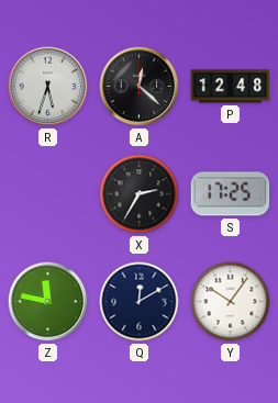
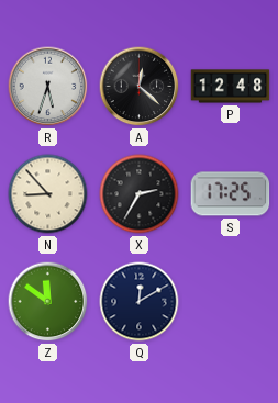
N: none -> 8:53 (48, 194)
Z: 11:47 -> 11:51 (48, 302)
Y: 10:06 -> none (231, 302)
